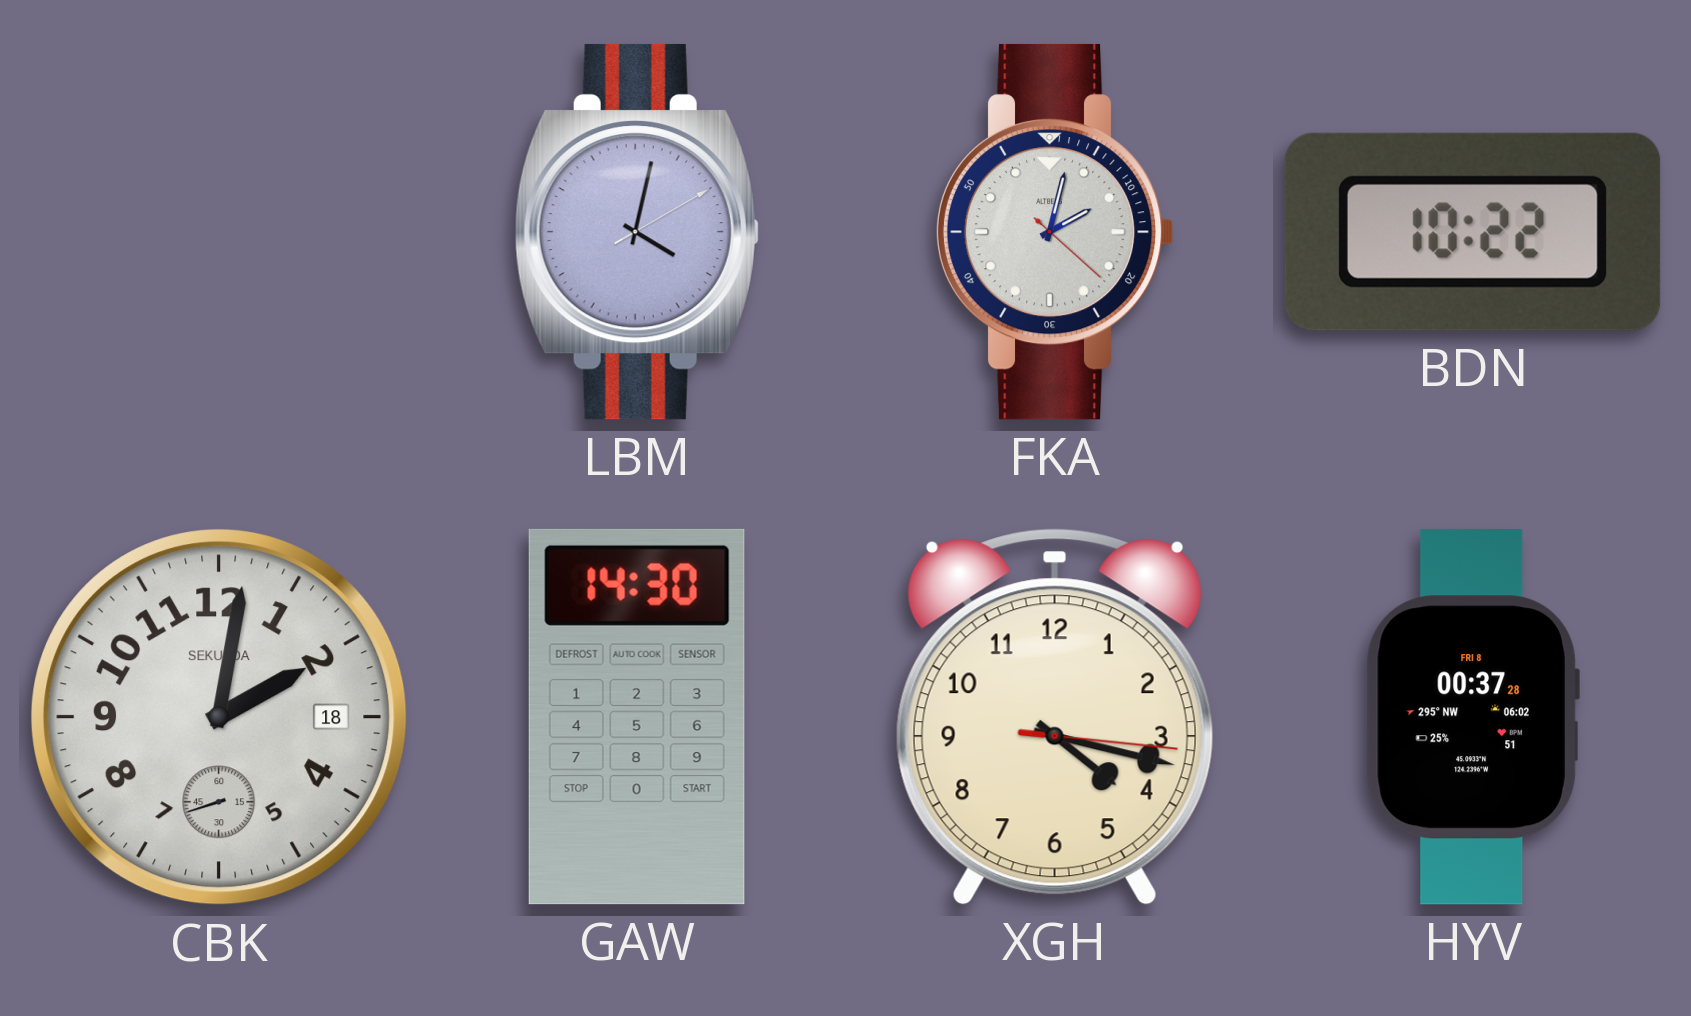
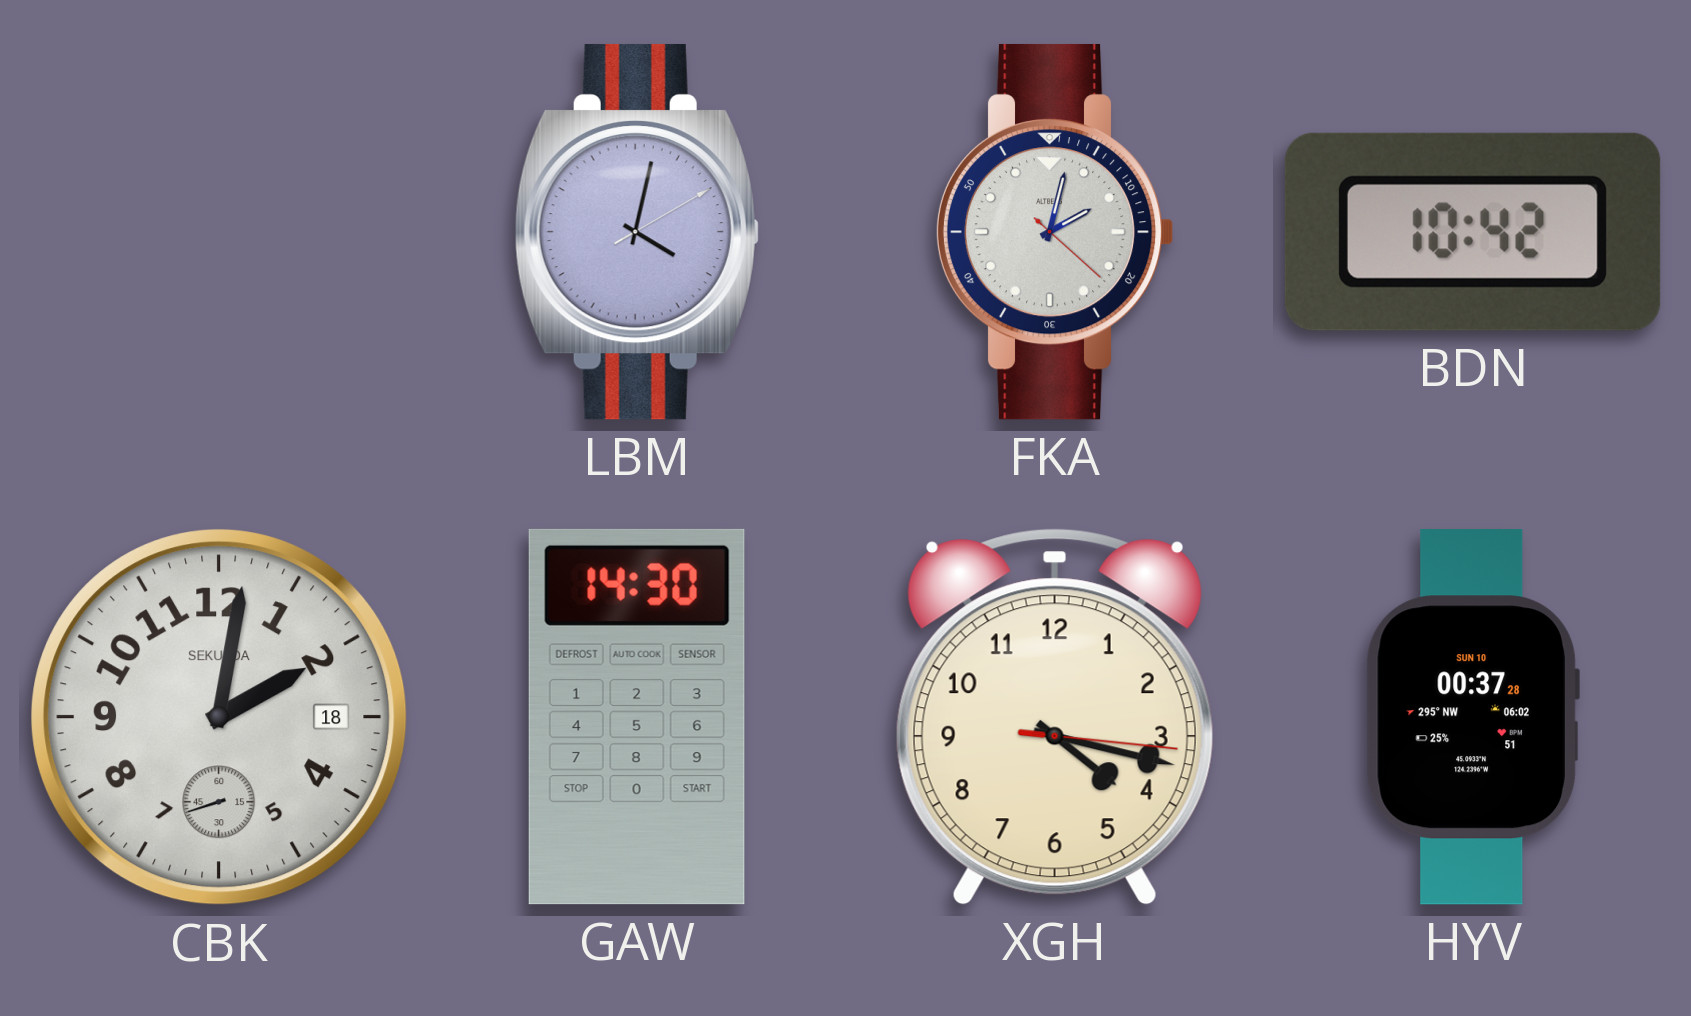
BDN: 10:22 -> 10:42 (1473, 232)
HYV date: FRI 8 -> SUN 10 (1473, 717)
